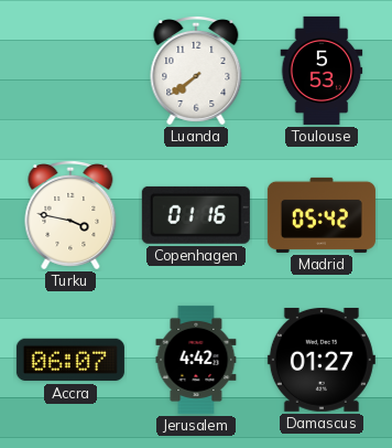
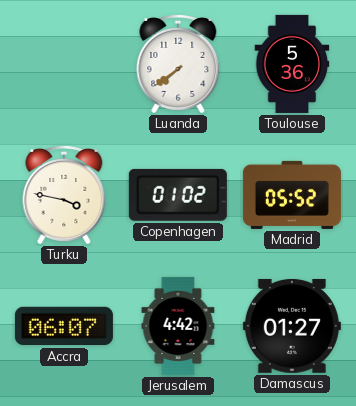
Toulouse: 5:53 -> 5:36 (292, 64)
Copenhagen: 01:16 -> 01:02 (178, 195)
Madrid: 05:42 -> 05:52 (292, 195)
